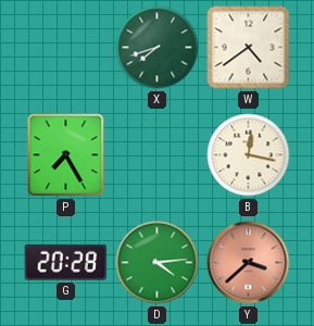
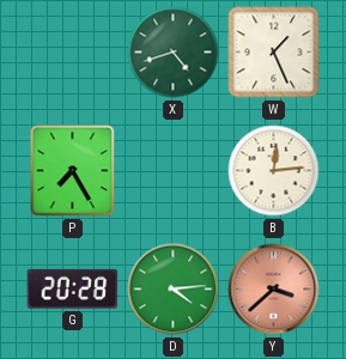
X: 7:42 -> 4:42 (174, 53)
W: 4:39 -> 1:26 (274, 53)
B: 12:17 -> 12:14 (274, 171)
